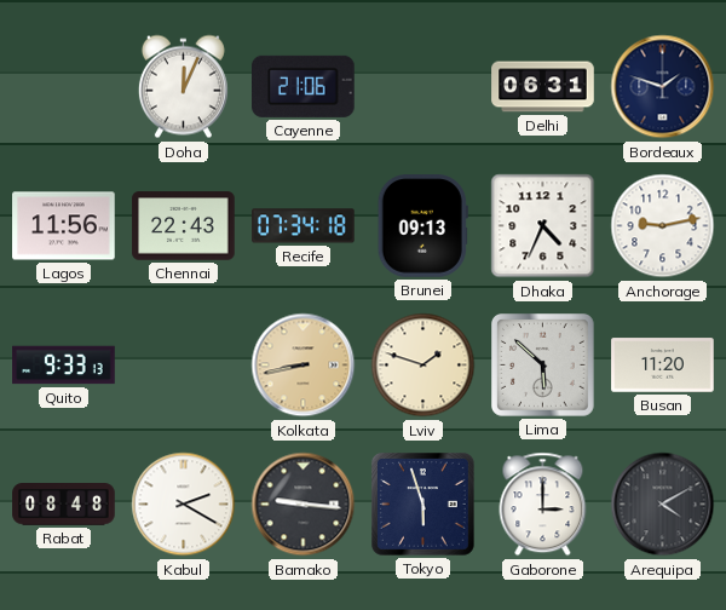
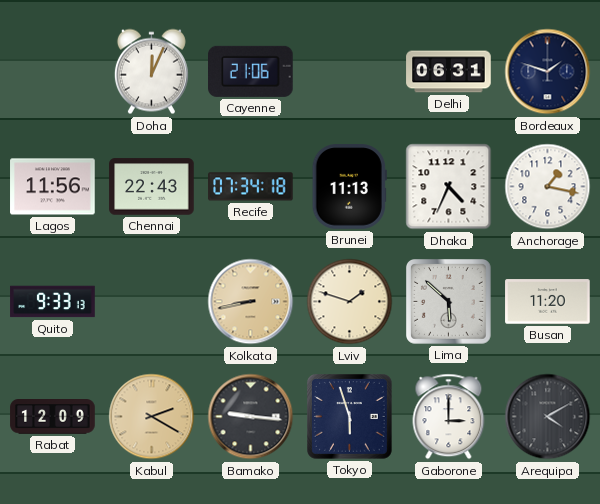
Brunei: 09:13 -> 11:13 (349, 187)
Anchorage: 9:13 -> 1:17 (548, 187)
Rabat: 08:48 -> 12:09 (53, 417)
Kabul dial: white -> champagne (152, 417)
